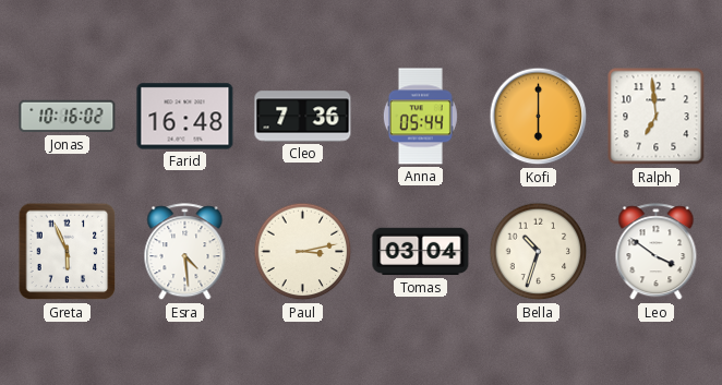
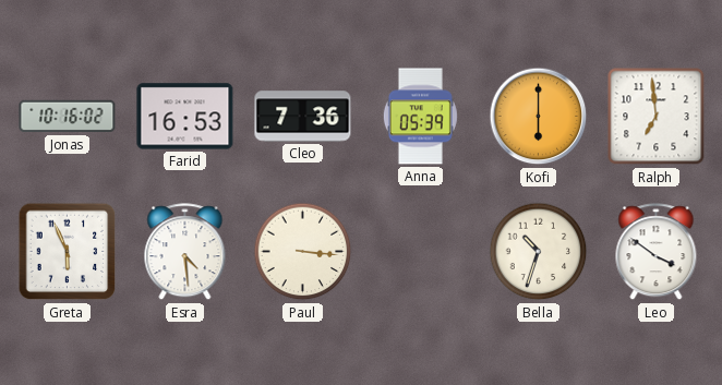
Farid: 16:48 -> 16:53 (185, 117)
Anna: 05:44 -> 05:39 (420, 117)
Paul: 3:13 -> 3:16 (303, 252)
Tomas: 03:04 -> none (421, 252)
